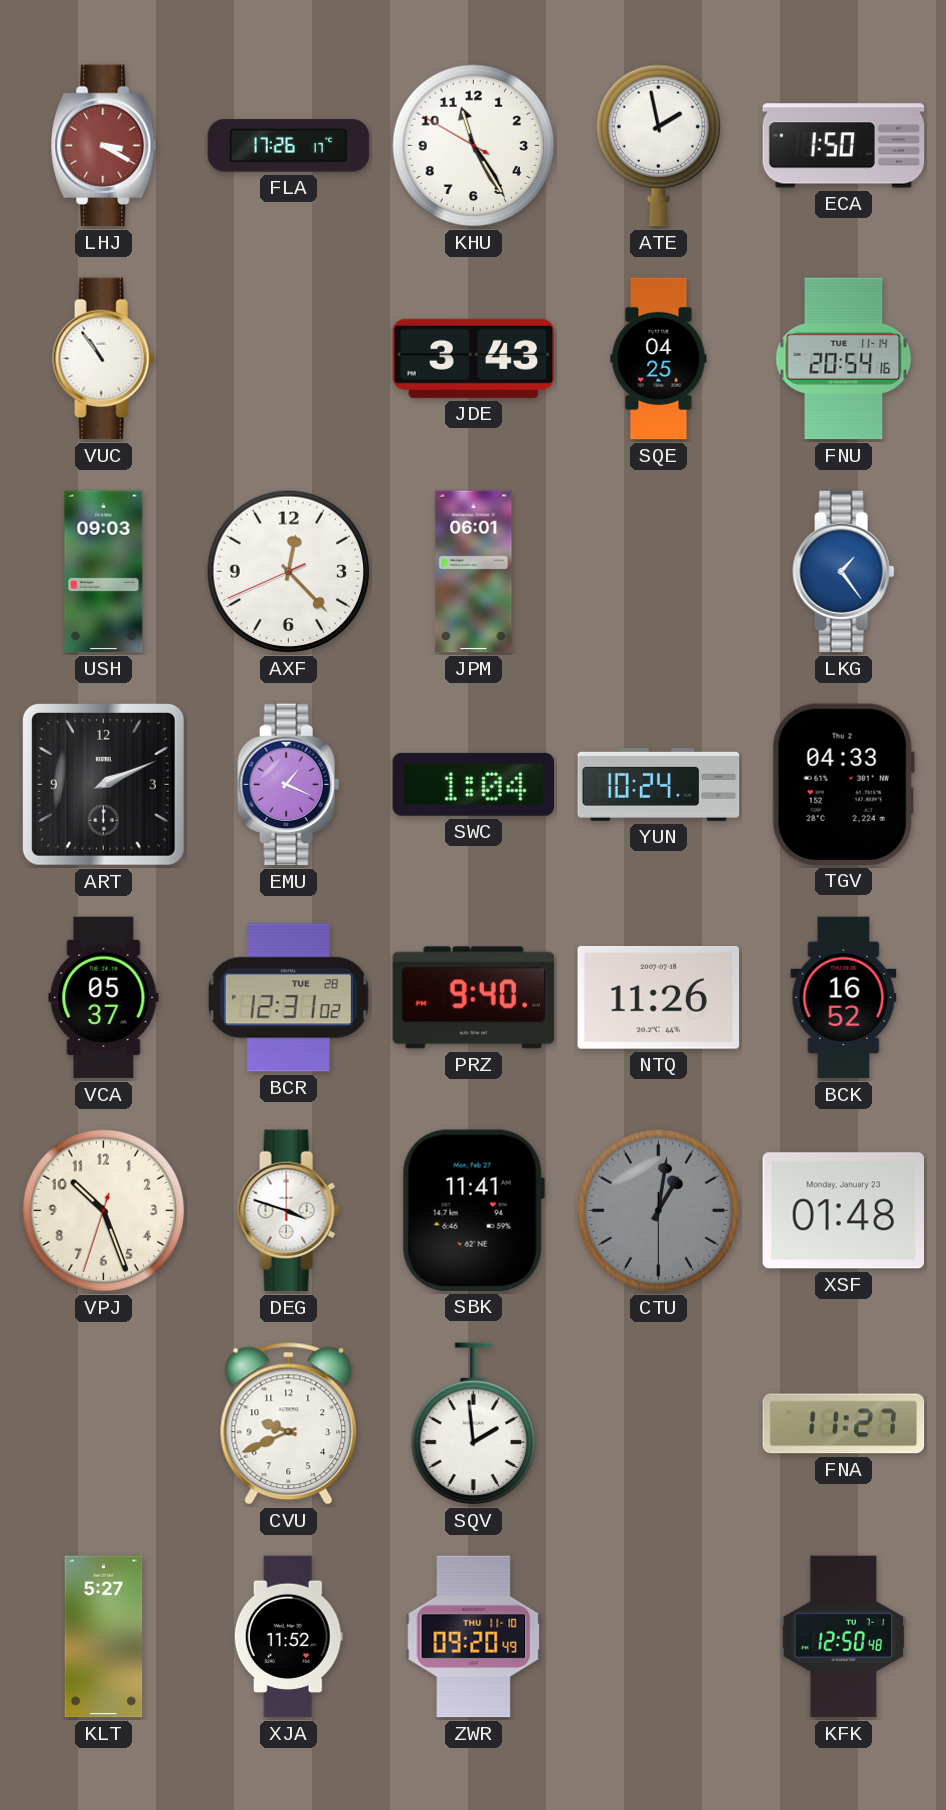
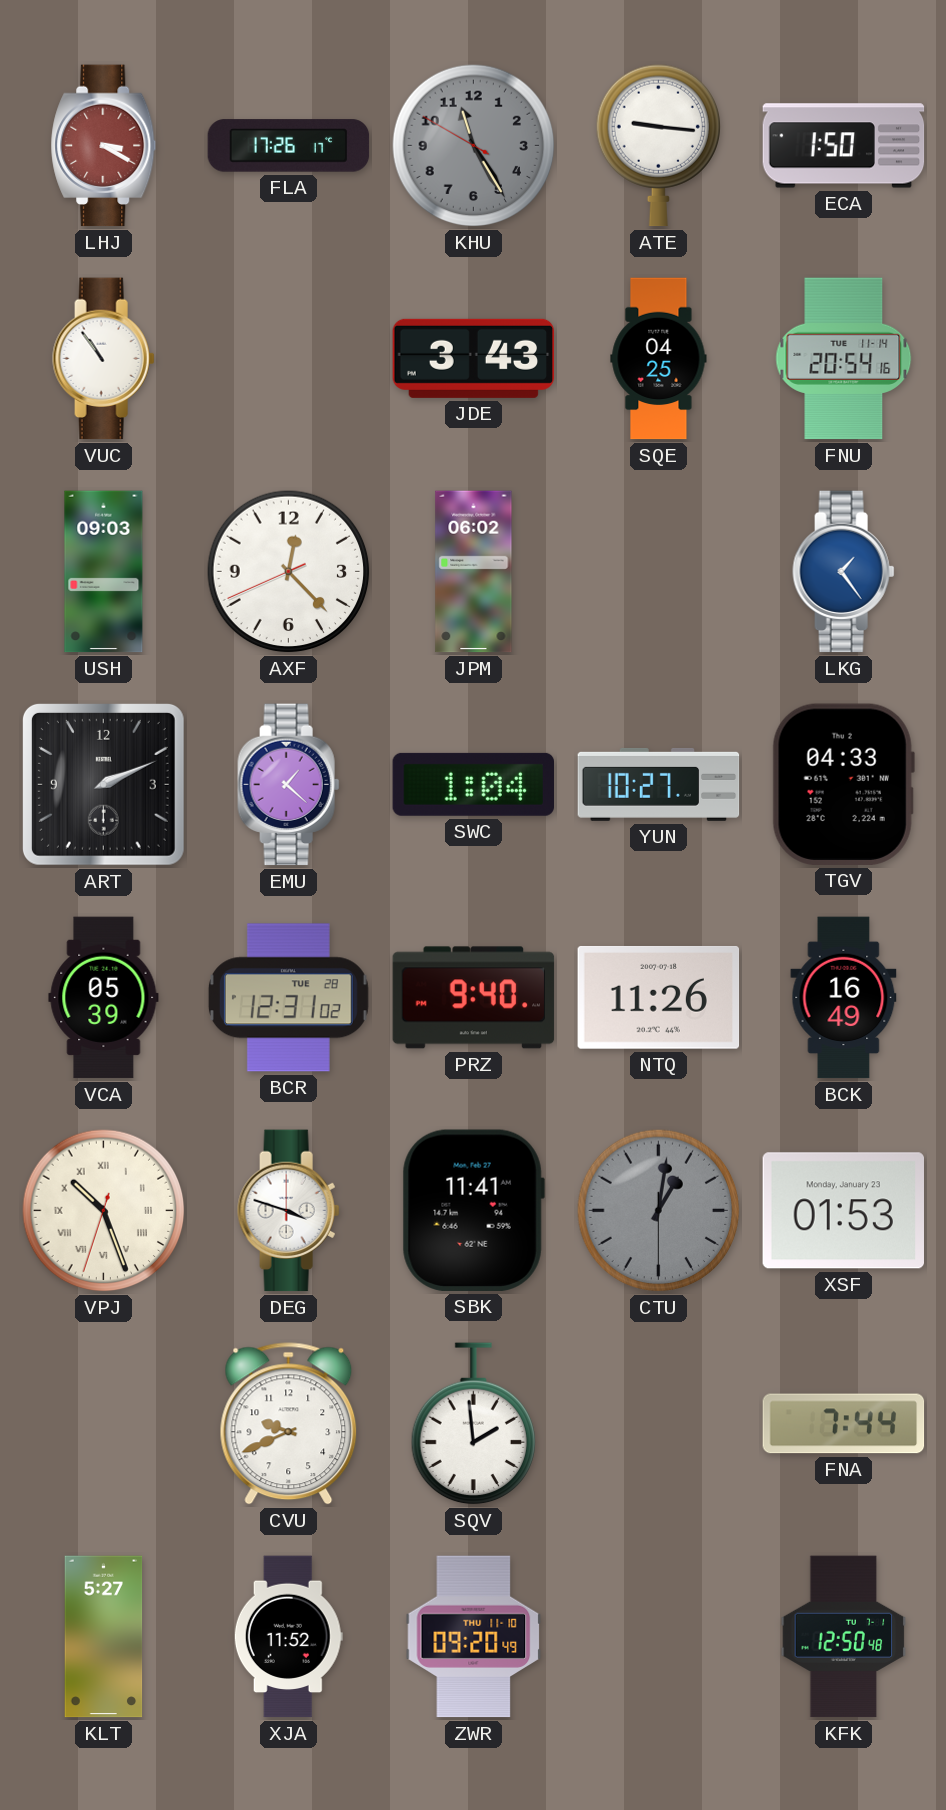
KHU dial: white -> grey (474, 146)
ATE: 1:58 -> 9:16 (658, 146)
JPM: 06:01 -> 06:02 (474, 572)
EMU: 1:19 -> 1:22 (289, 785)
YUN: 10:24 -> 10:27 (659, 784)
VCA: 05:37 -> 05:39 (104, 998)
BCK: 16:52 -> 16:49 (844, 998)
VPJ numerals: Arabic -> Roman (104, 1211)
XSF: 01:48 -> 01:53 (843, 1211)
FNA: 11:27 -> 7:44 (844, 1424)
